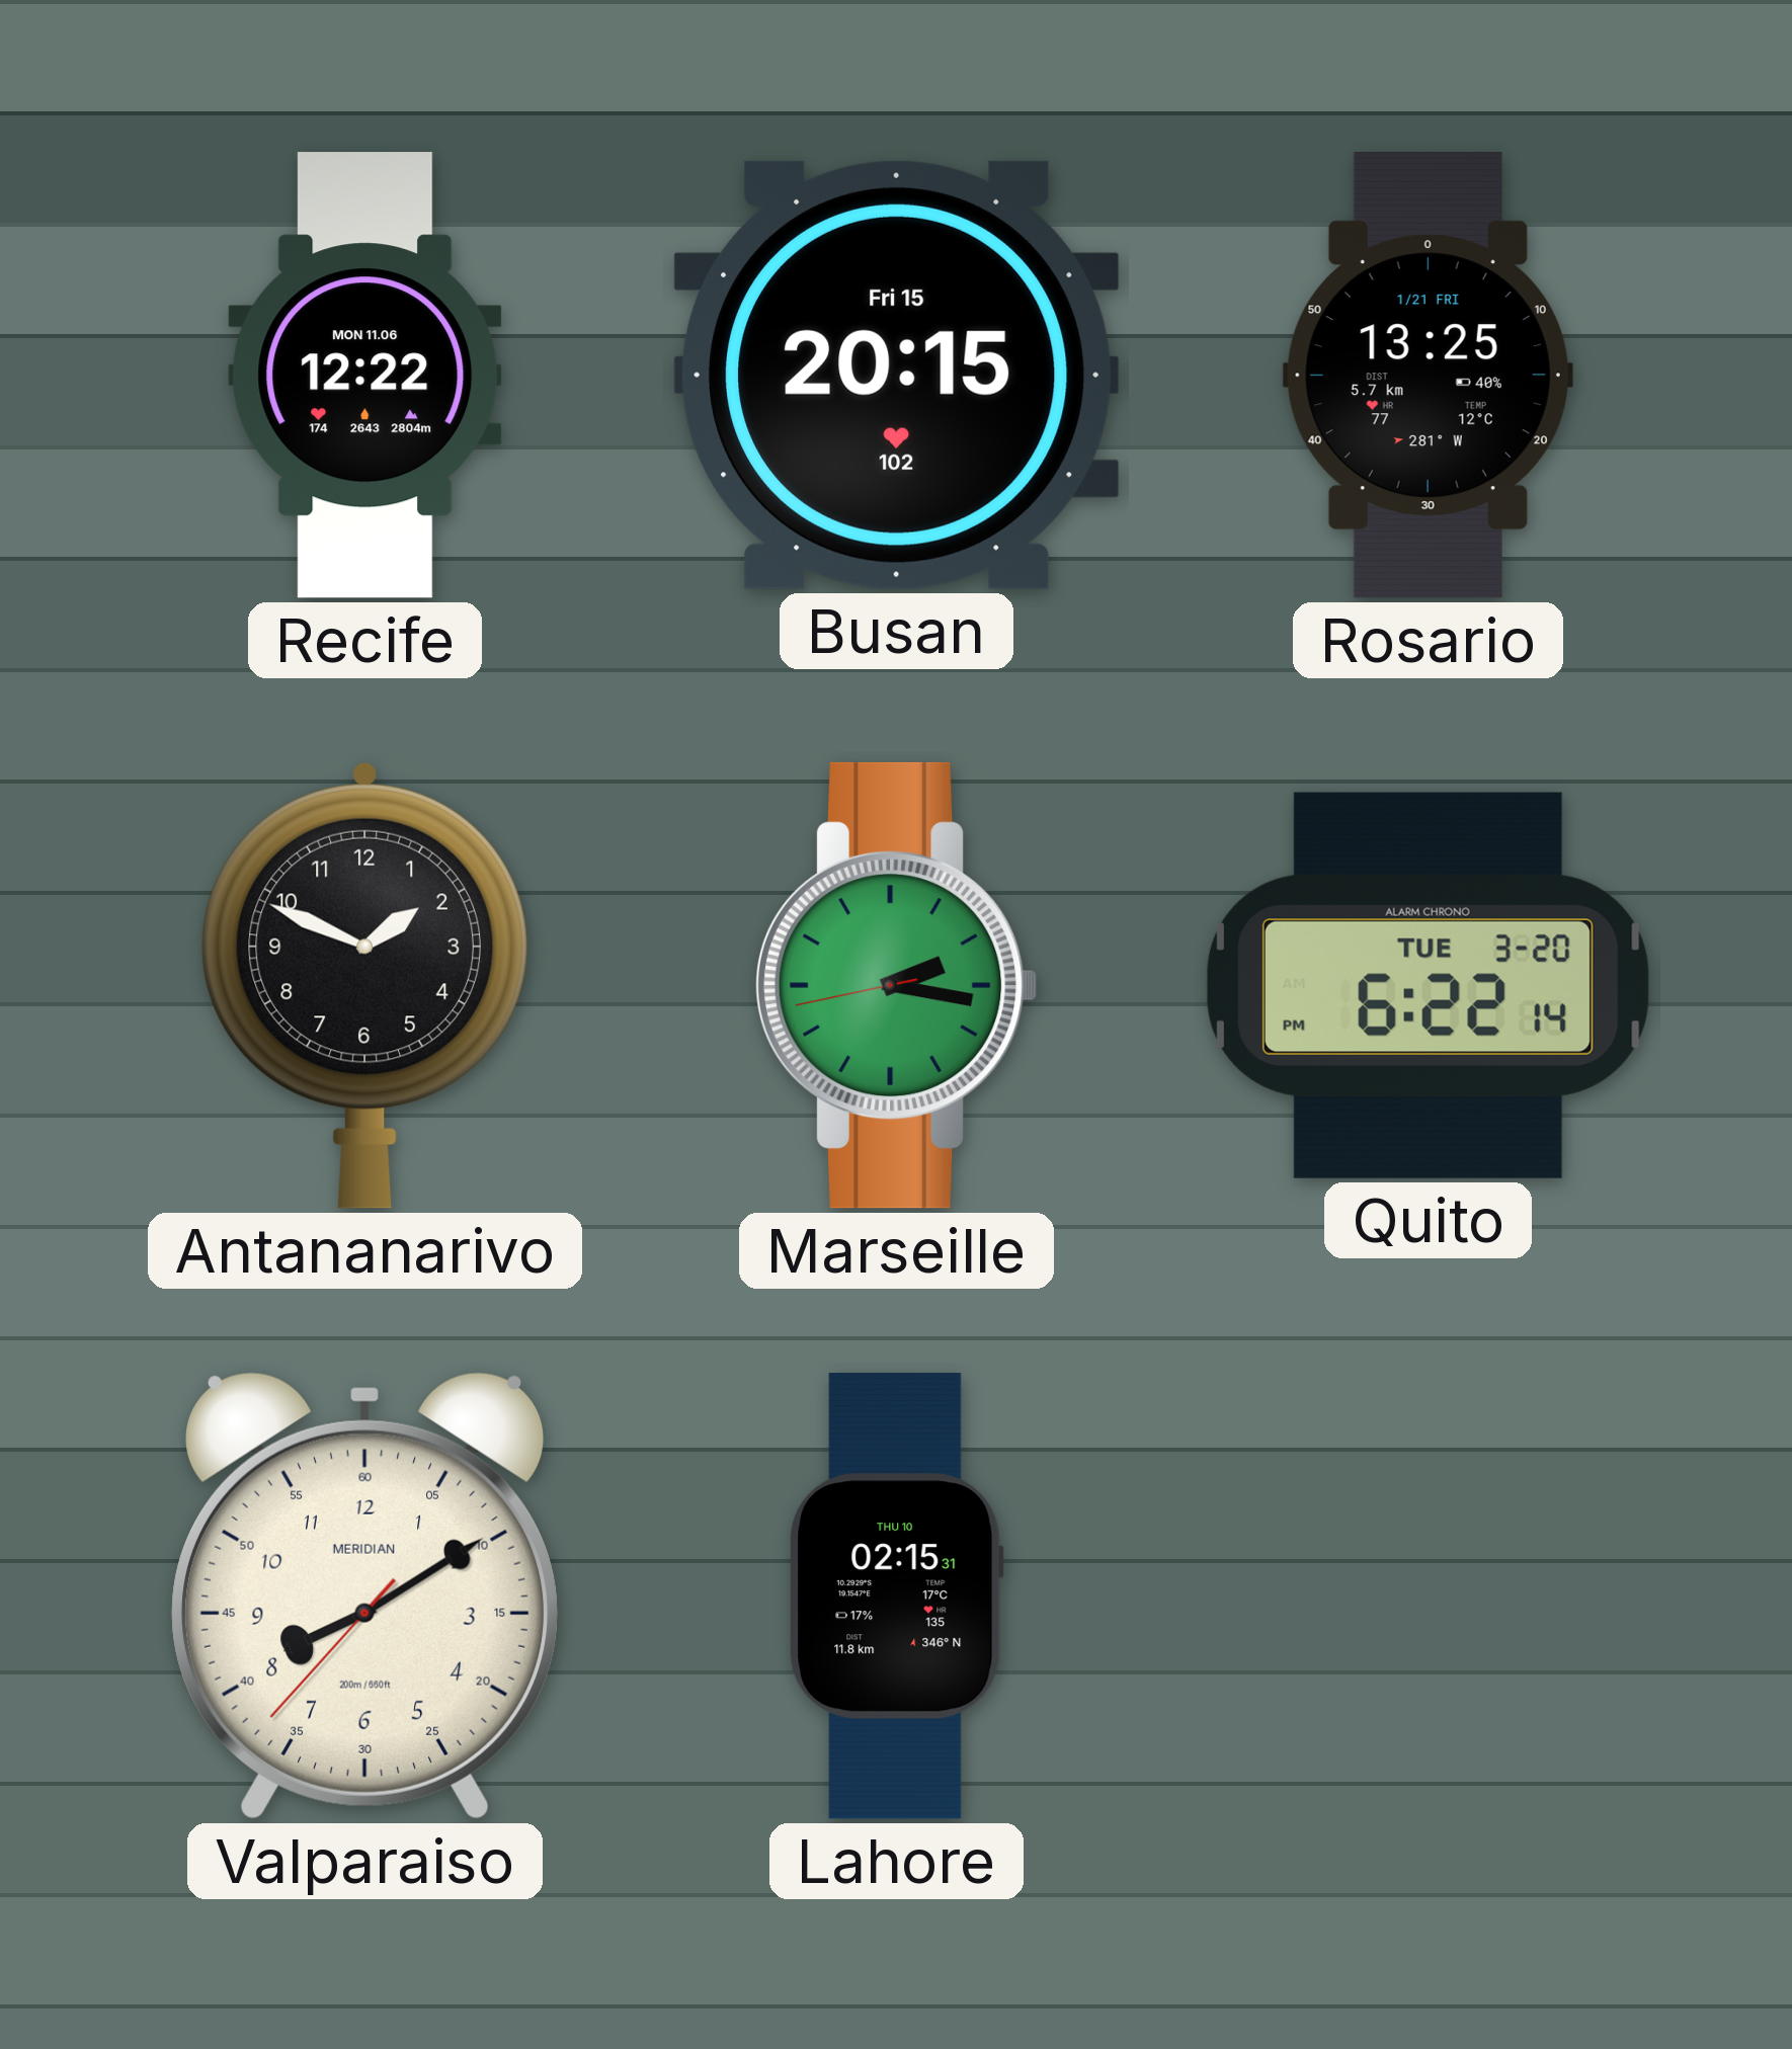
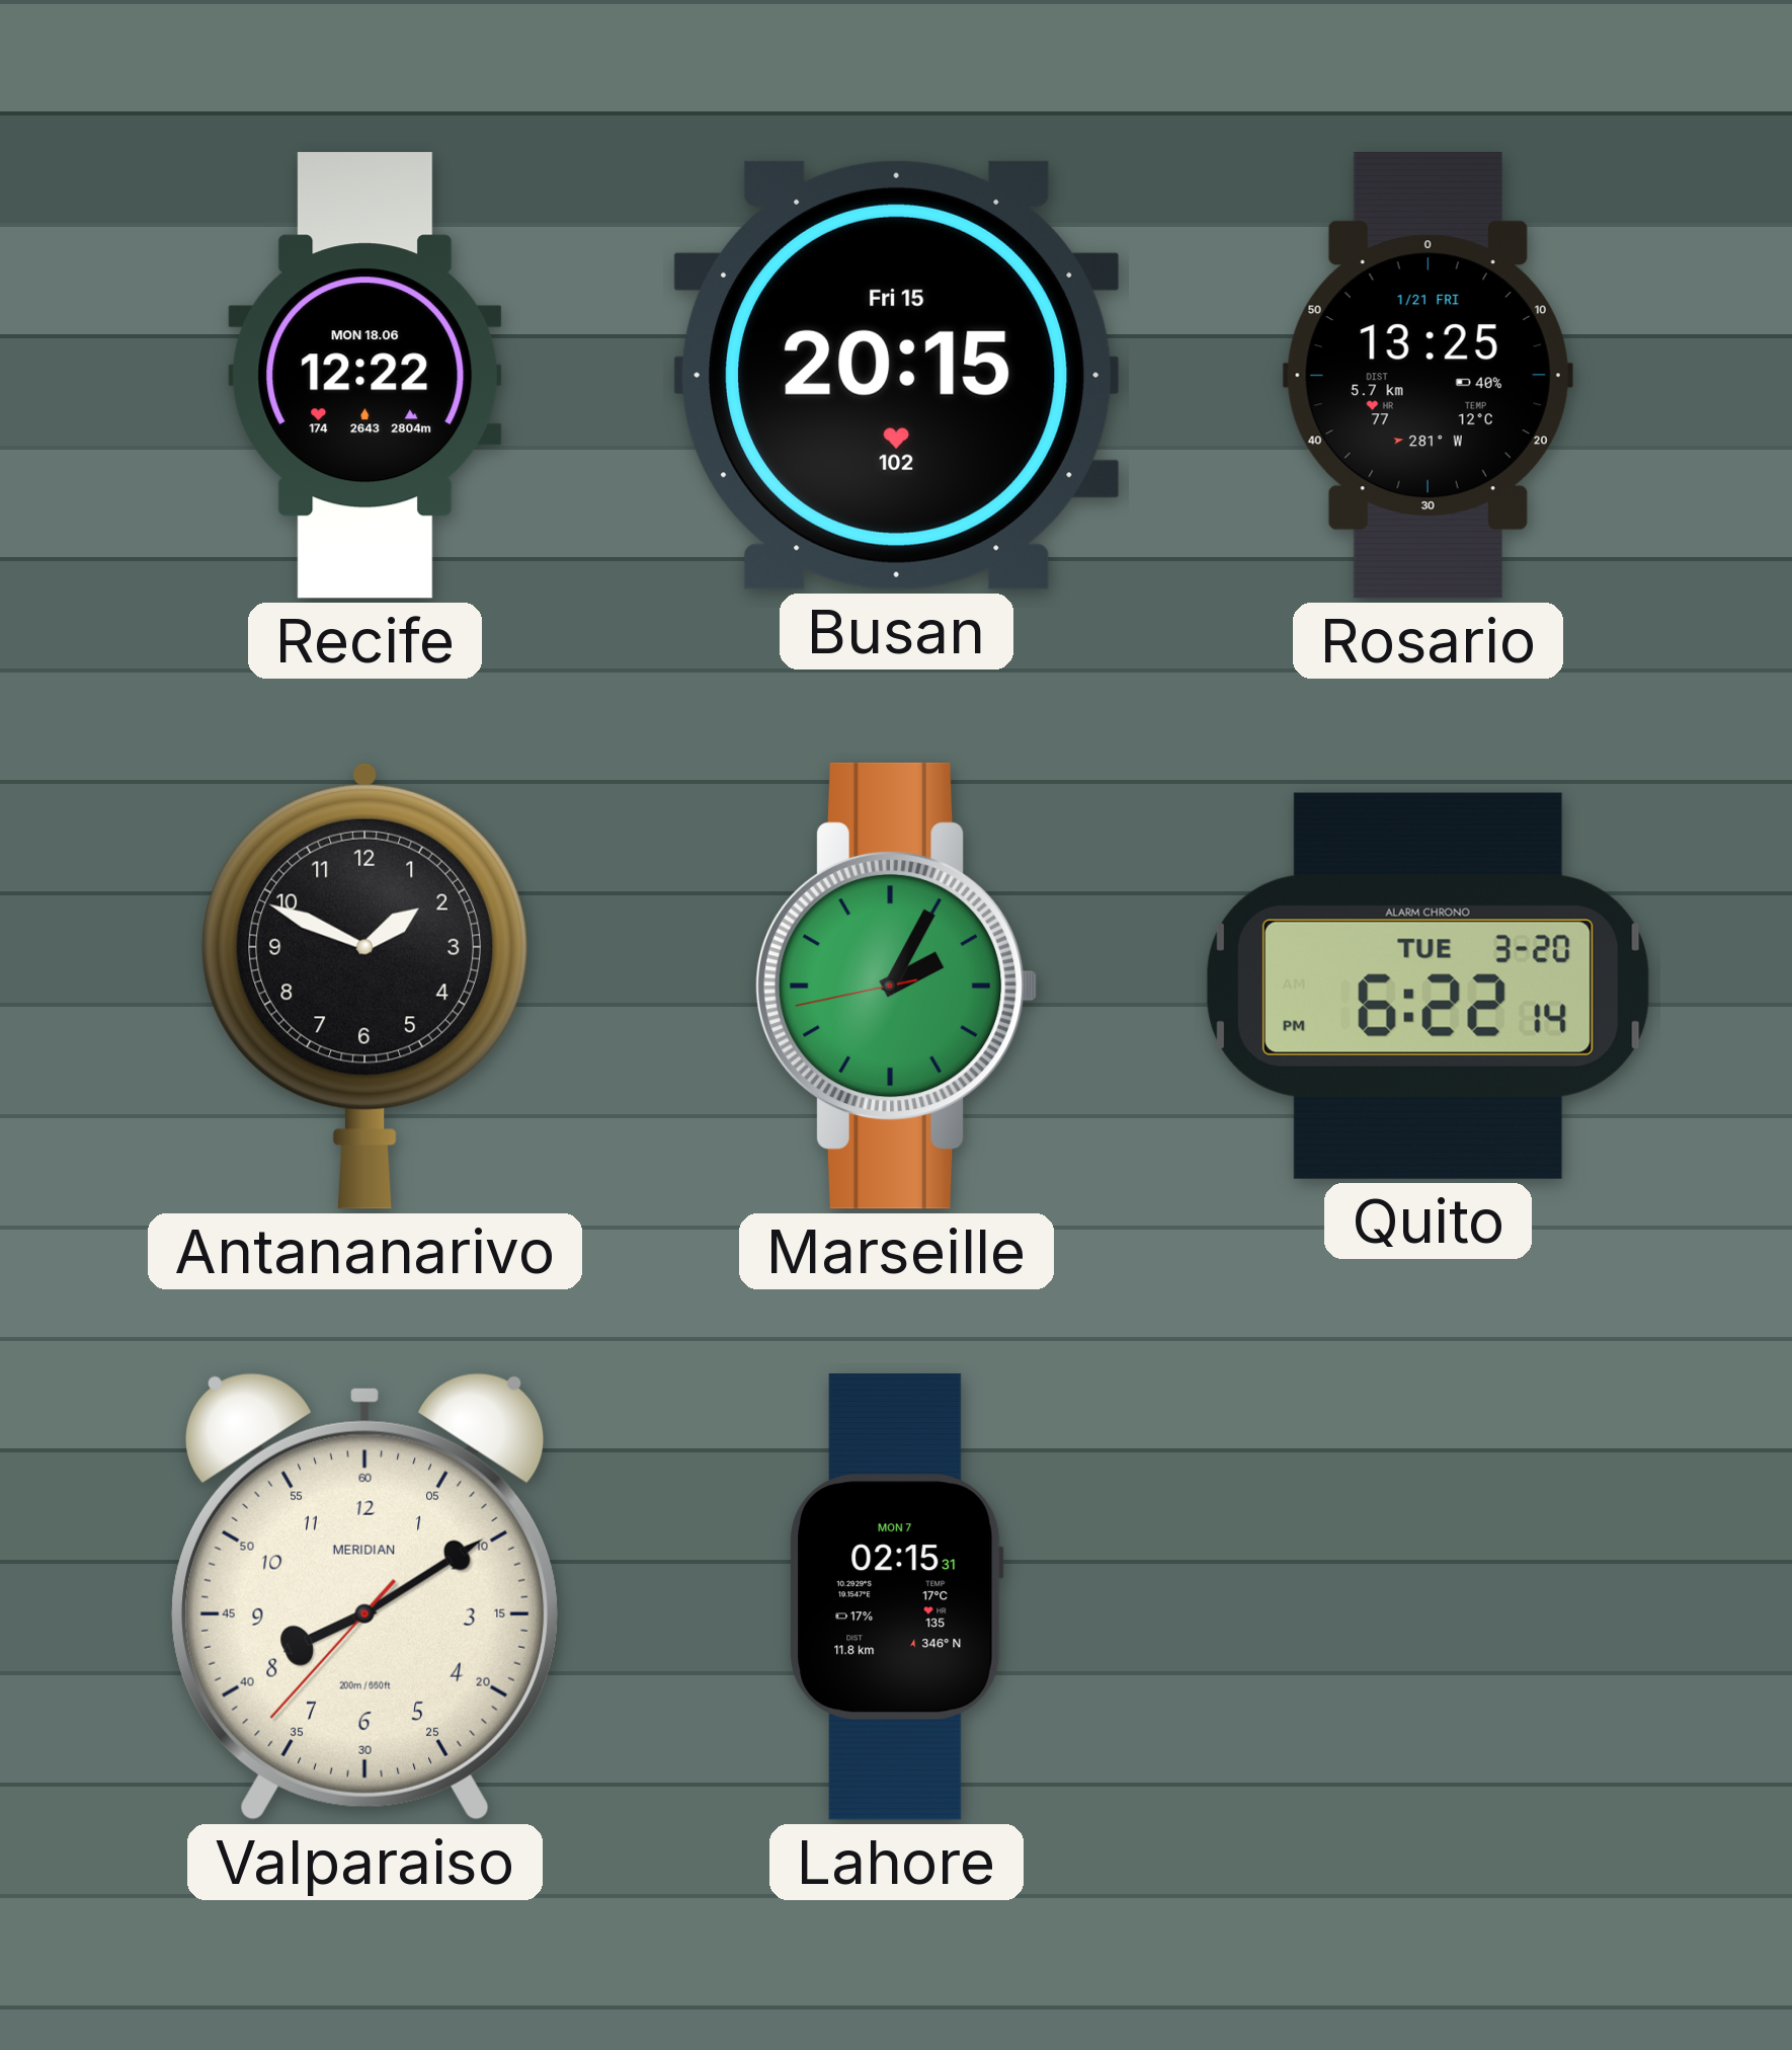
Recife date: MON 11.06 -> MON 18.06 (365, 376)
Marseille: 2:16 -> 2:04 (896, 985)
Lahore date: THU 10 -> MON 7 (897, 1597)
